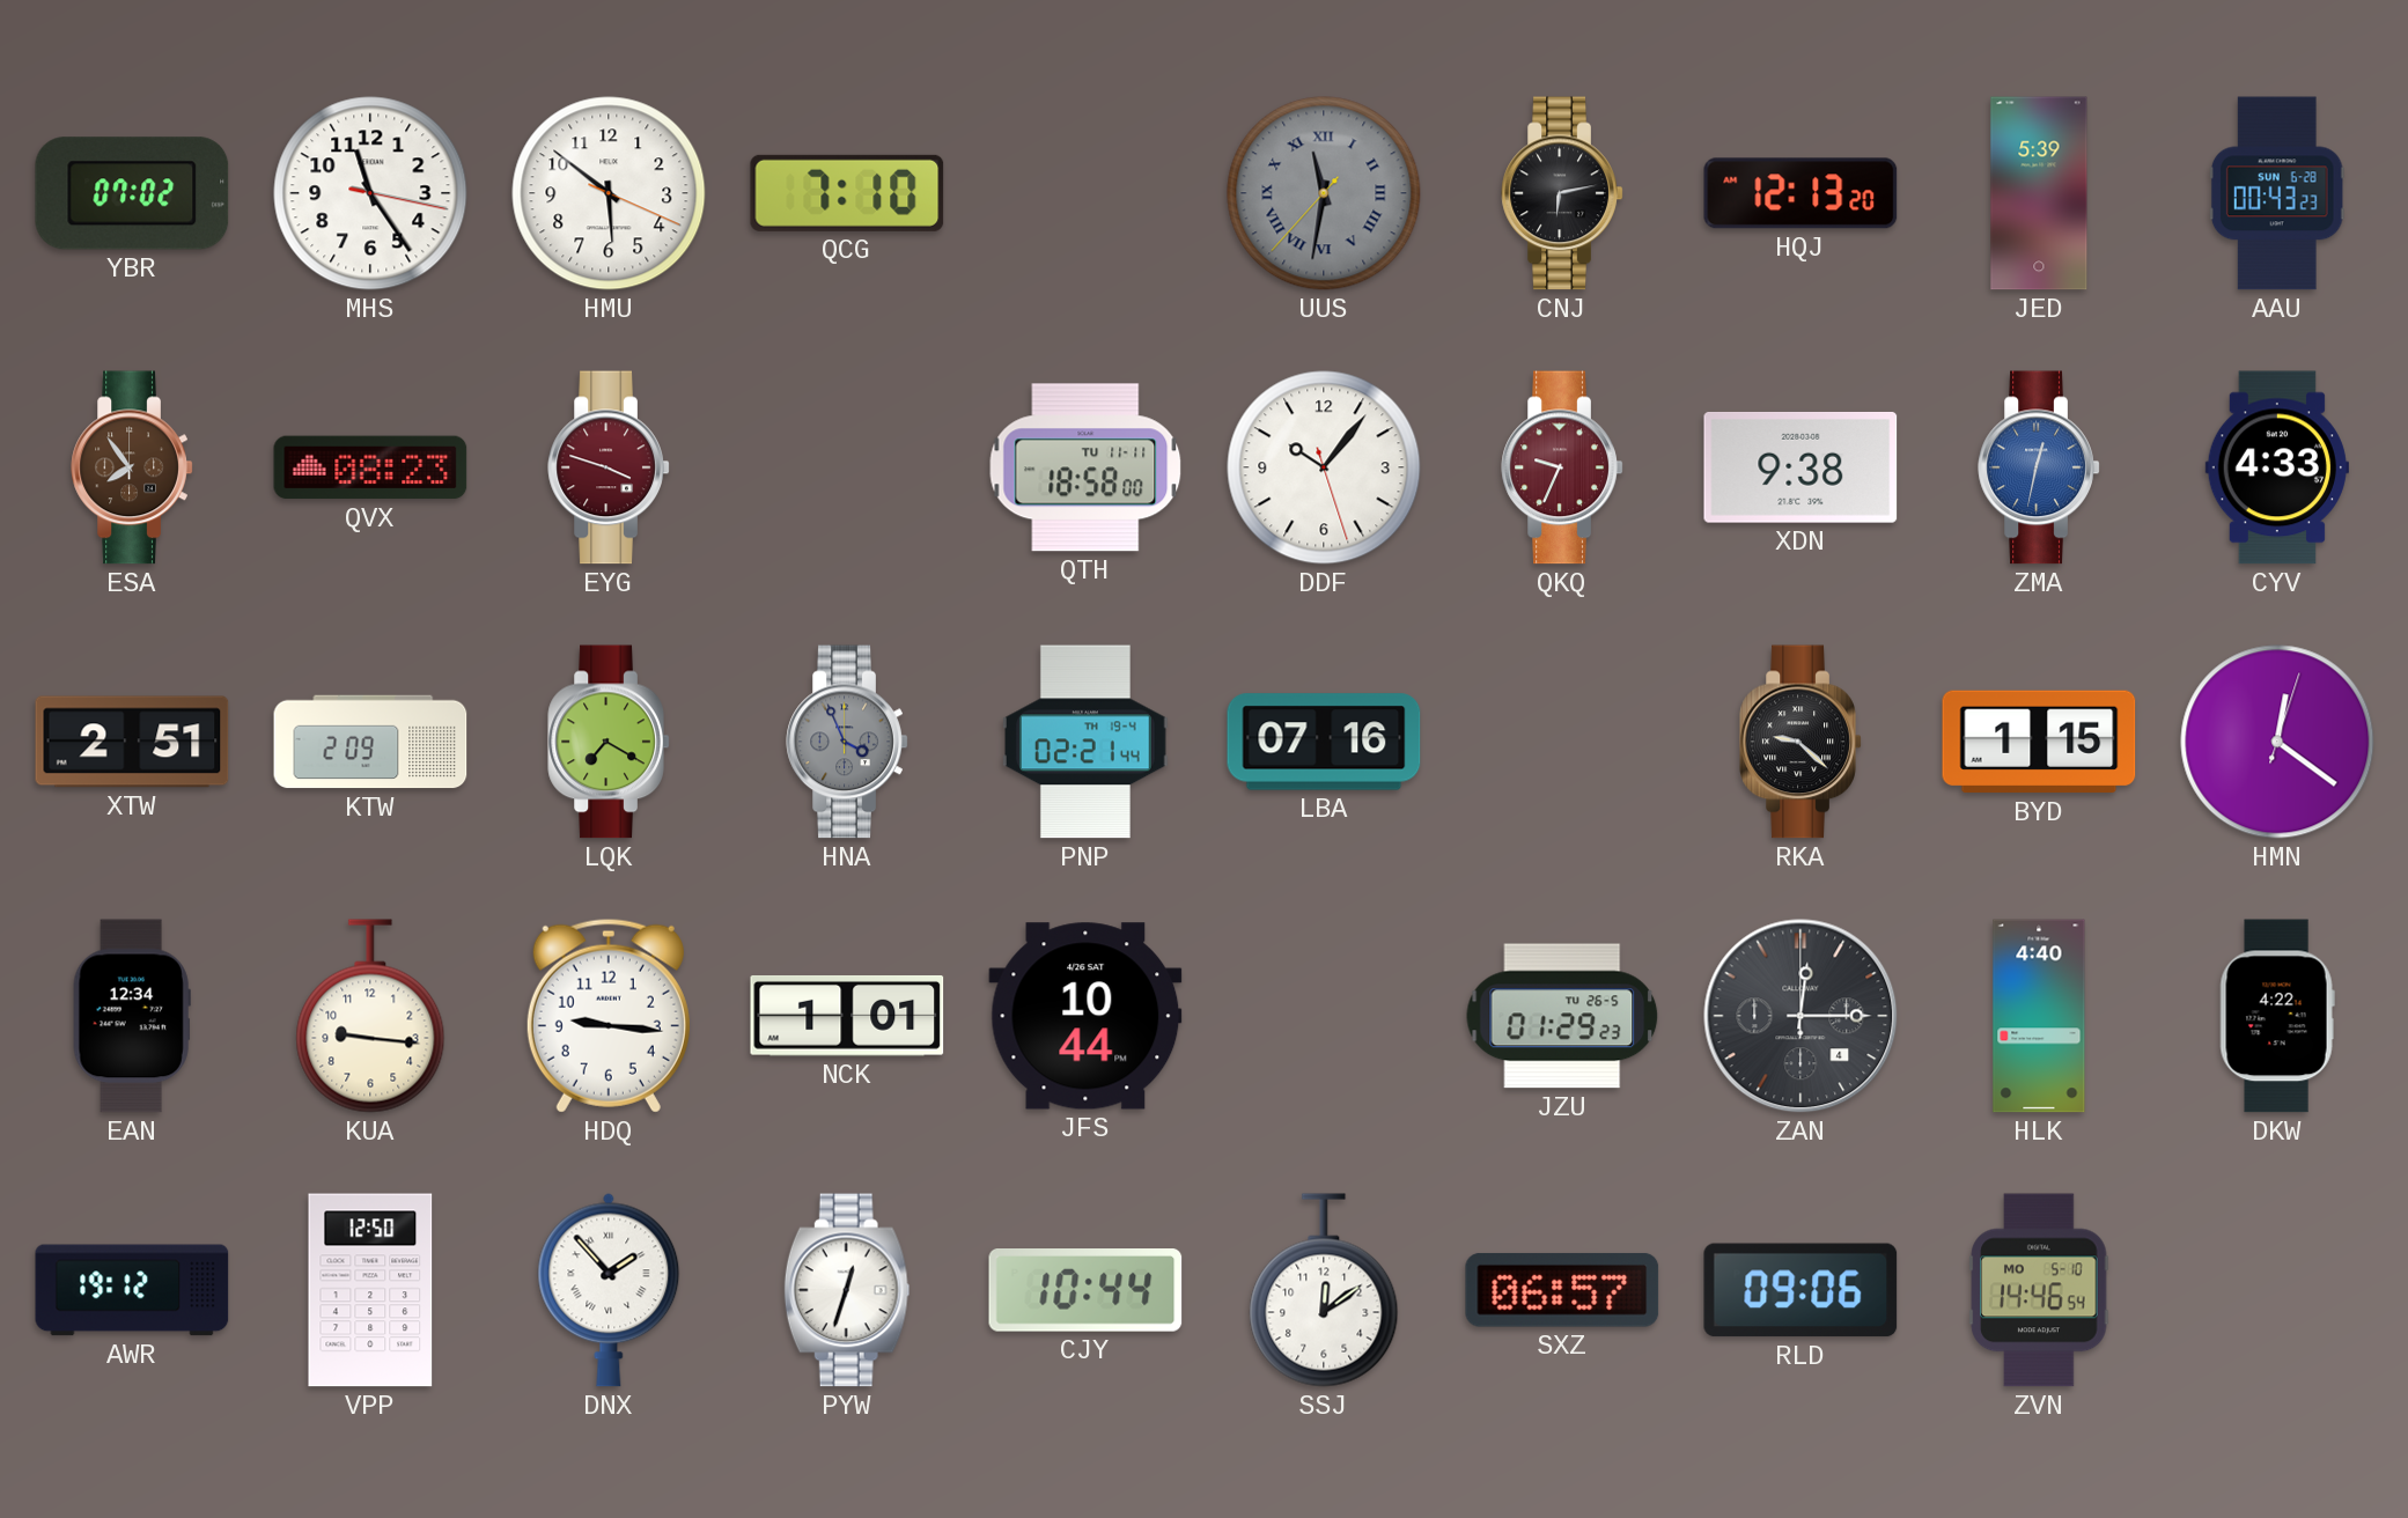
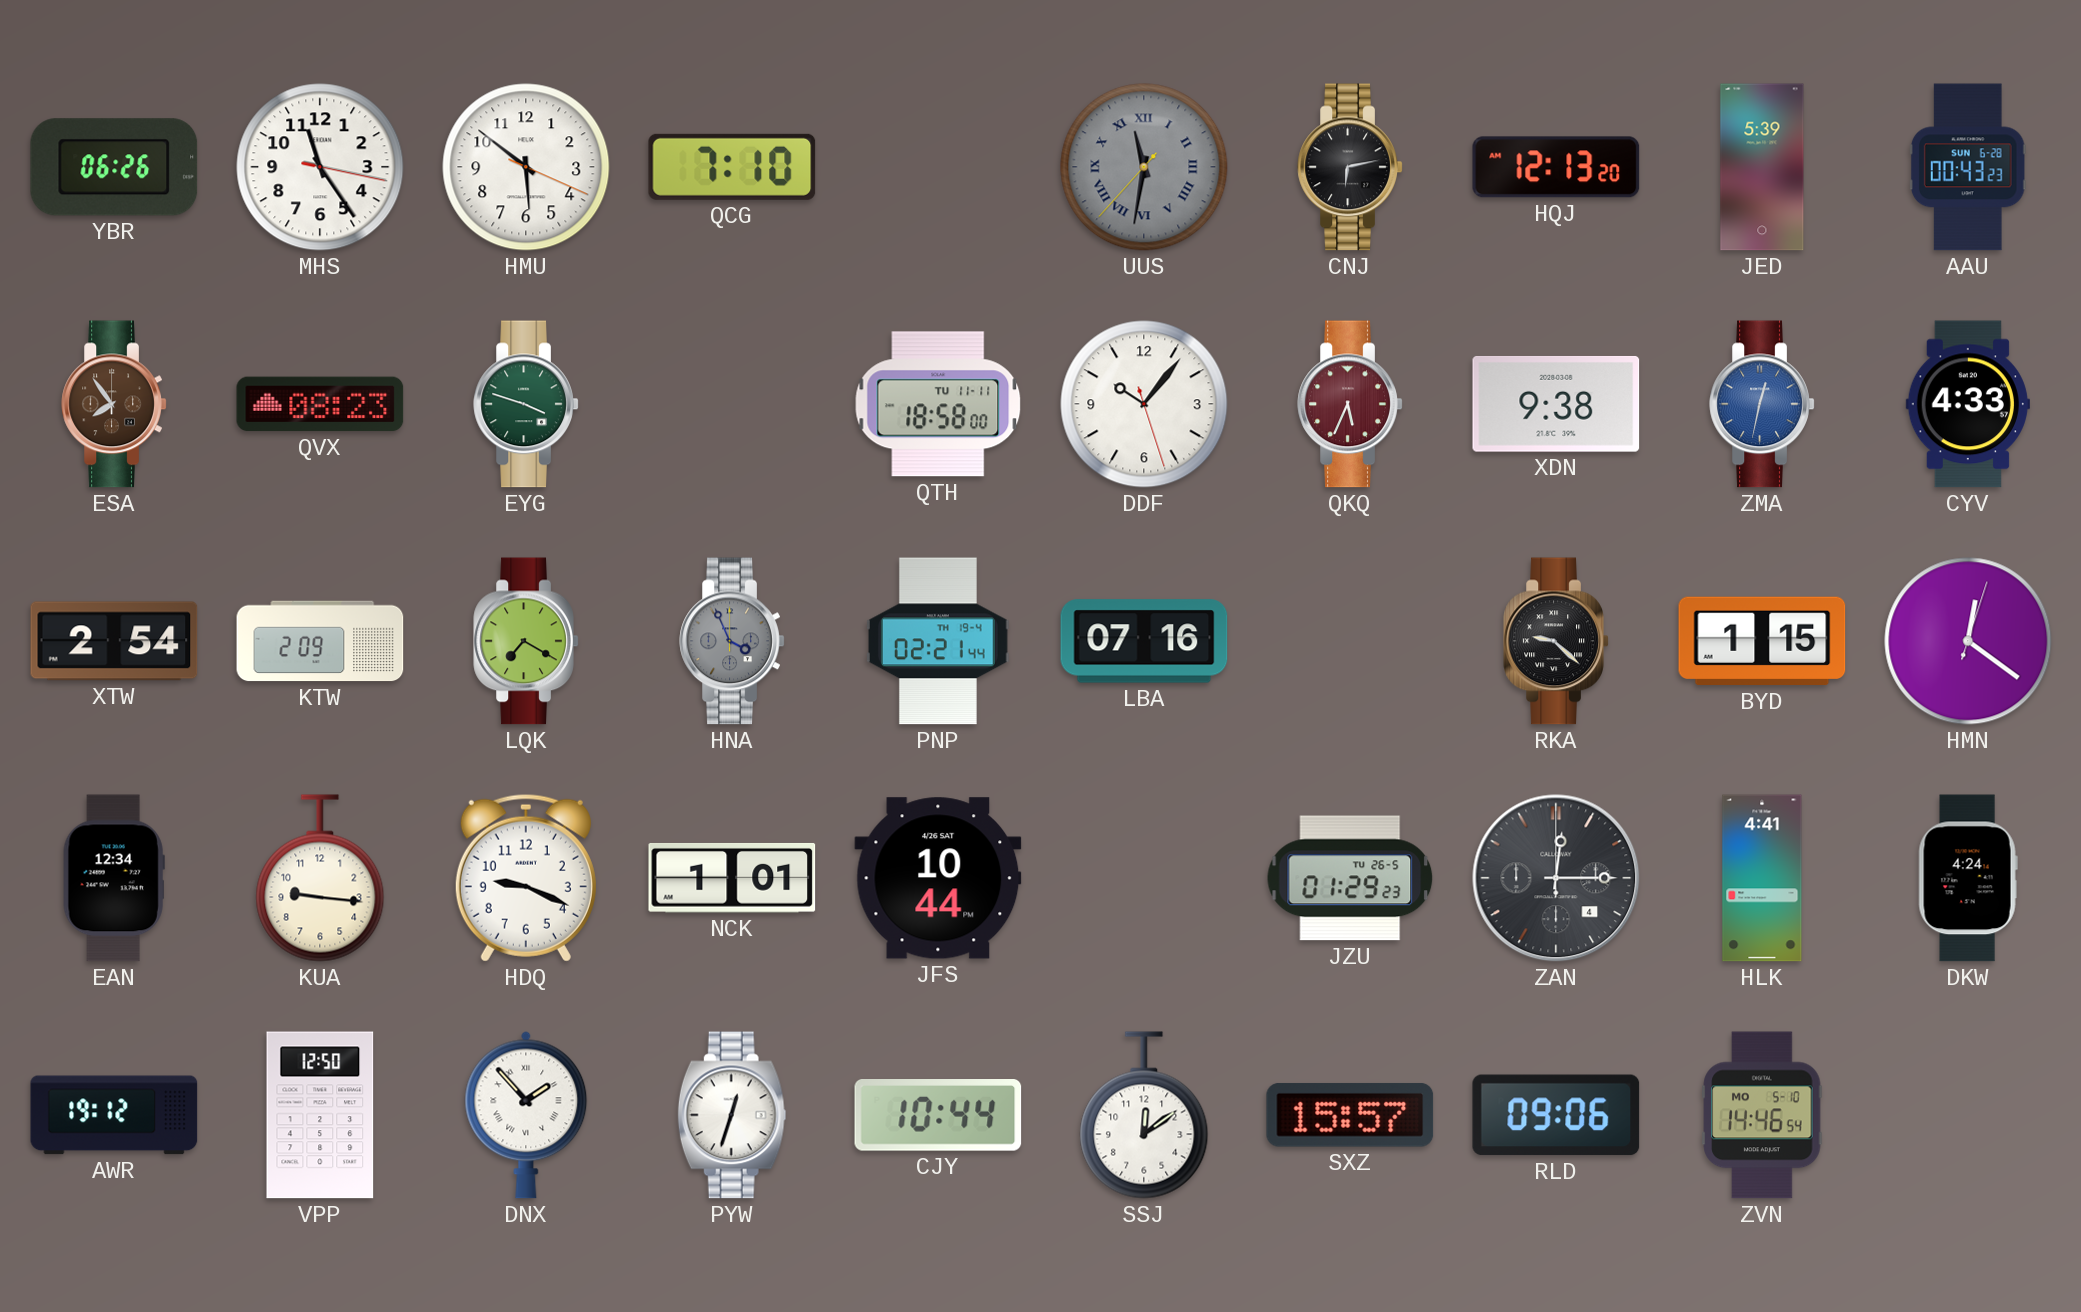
YBR: 07:02 -> 06:26 (114, 167)
EYG dial: burgundy -> green (526, 404)
QKQ: 9:34 -> 5:34 (1350, 404)
XTW: 2:51 -> 2:54 (114, 641)
HDQ: 9:16 -> 9:19 (526, 878)
HLK: 4:40 -> 4:41 (1762, 878)
DKW: 4:22 -> 4:24 (1968, 878)
SXZ: 06:57 -> 15:57 (1350, 1115)
